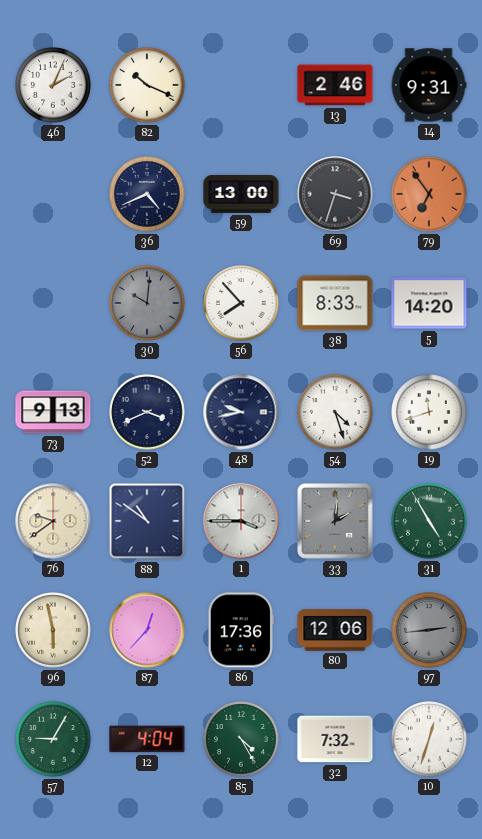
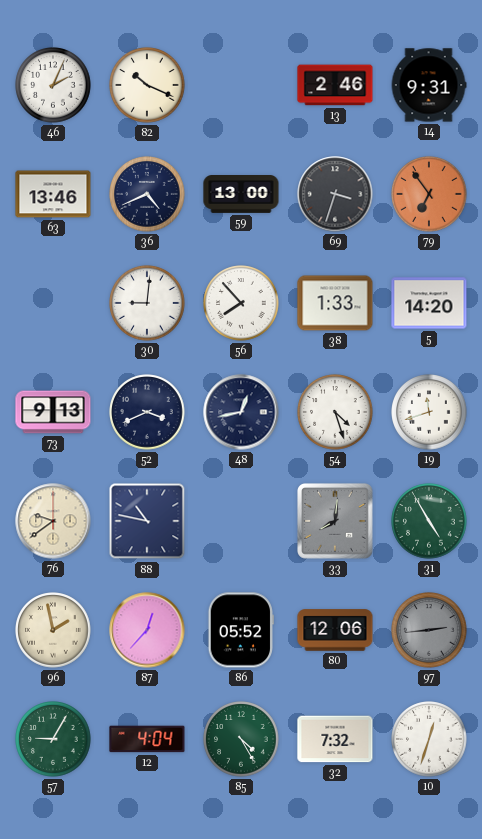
63: none -> 13:46 (53, 194)
30: 10:01 -> 9:01 (147, 303)
30 dial: grey -> white (147, 303)
38: 8:33 -> 1:33 (335, 303)
48: 9:43 -> 12:43 (241, 412)
88: 10:51 -> 10:47 (147, 521)
1: 3:45 -> none (241, 521)
33: 2:01 -> 8:01 (336, 522)
96: 5:58 -> 1:58 (53, 630)
86: 17:36 -> 05:52 (241, 630)
